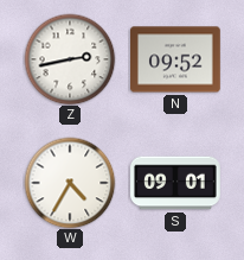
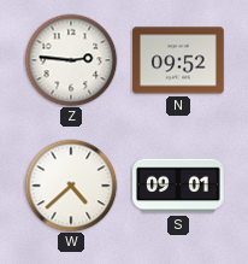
Z: 2:43 -> 2:46 (71, 60)
W: 4:35 -> 4:38 (71, 186)
